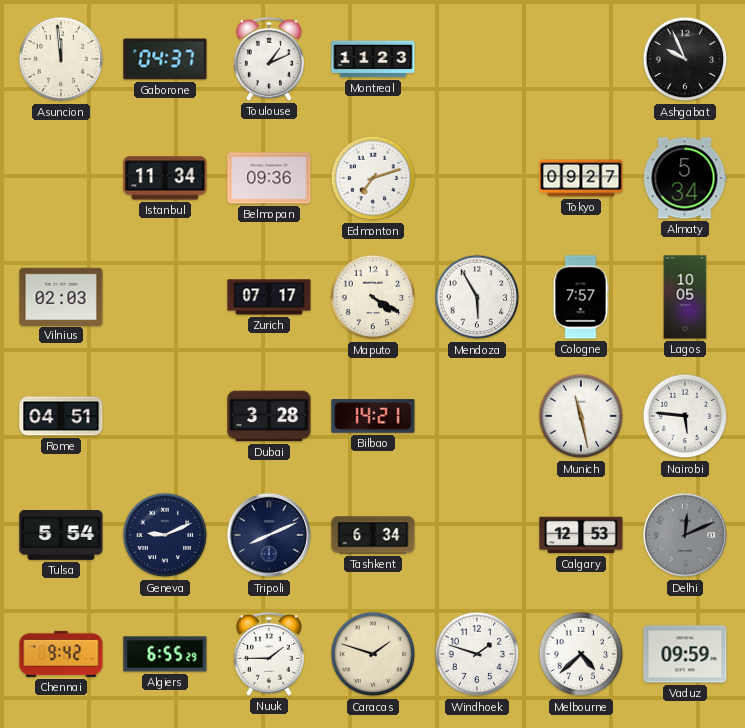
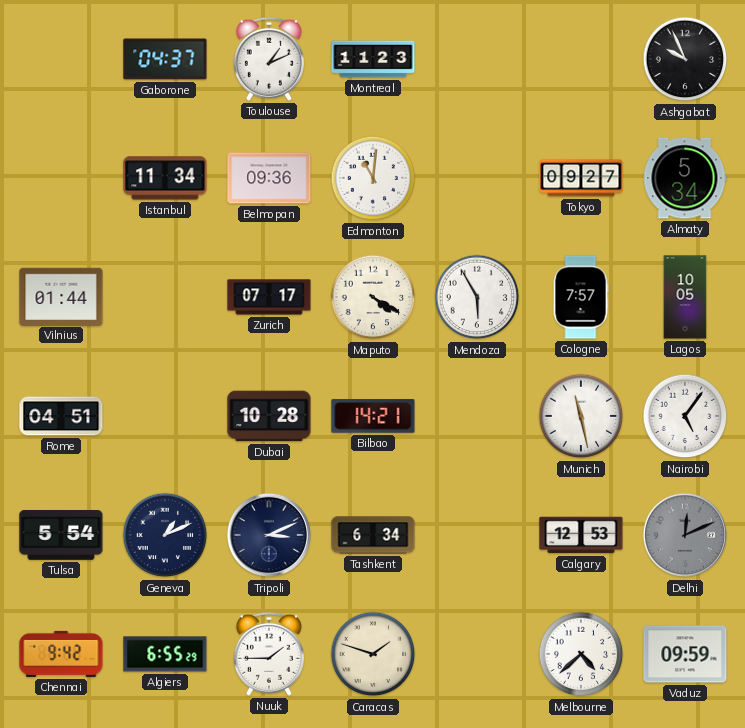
Asuncion: 11:59 -> none (61, 59)
Edmonton: 7:12 -> 11:01 (373, 178)
Vilnius: 02:03 -> 01:44 (61, 296)
Dubai: 3:28 -> 10:28 (269, 416)
Nairobi: 5:46 -> 5:06 (685, 416)
Geneva: 9:11 -> 1:11 (165, 535)
Tripoli: 8:11 -> 3:11 (269, 535)
Windhoek: 1:48 -> none (477, 654)
